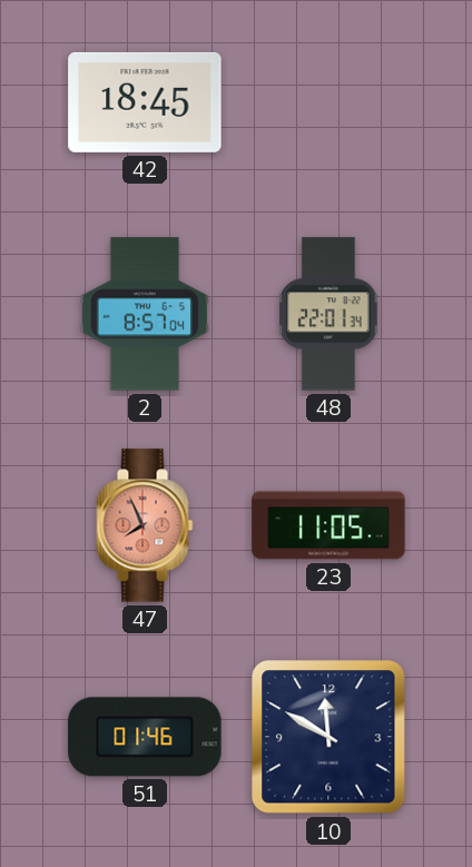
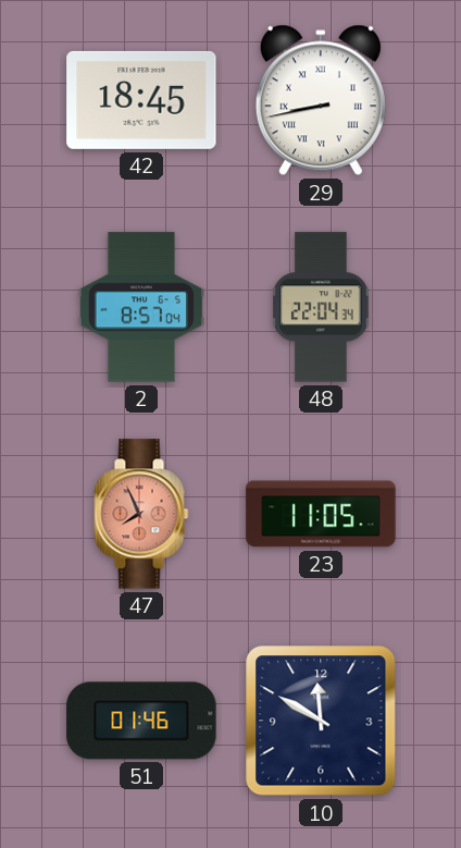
29: none -> 8:43 (321, 100)
48: 22:01 -> 22:04 (321, 307)
